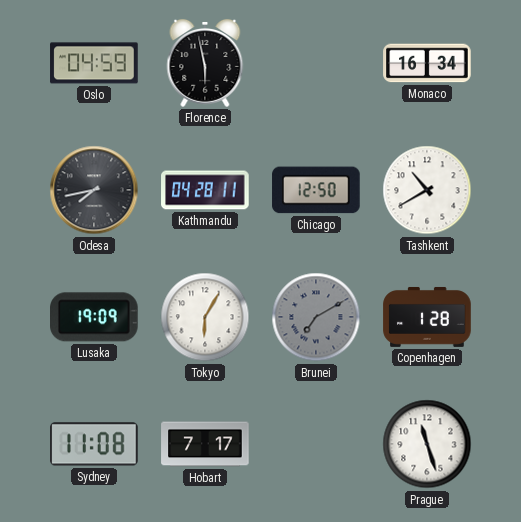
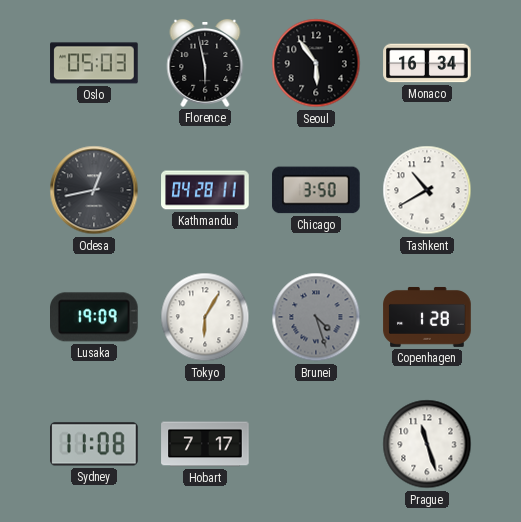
Oslo: 04:59 -> 05:03 (94, 63)
Seoul: none -> 5:54 (316, 63)
Odesa: 7:43 -> 12:43 (94, 190)
Chicago: 12:50 -> 3:50 (316, 190)
Brunei: 7:10 -> 4:27 (316, 317)
